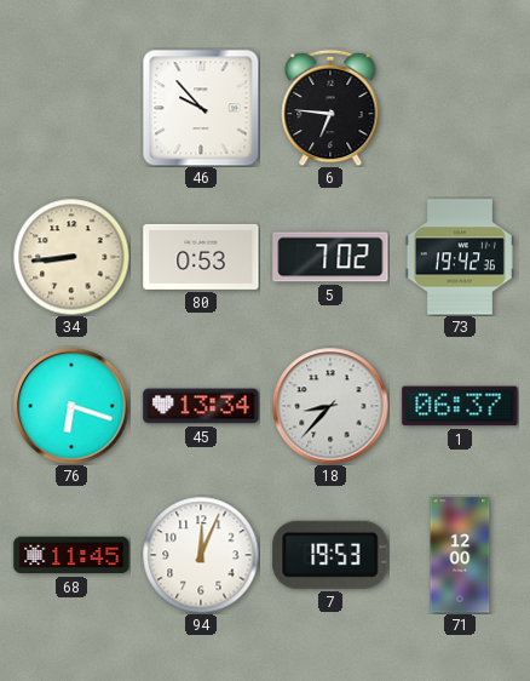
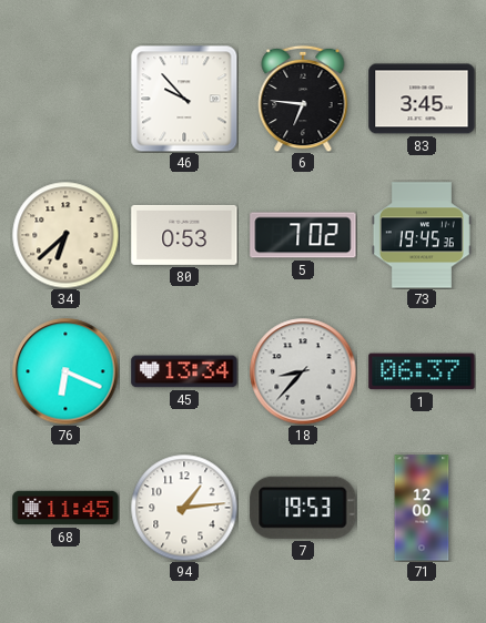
83: none -> 3:45 (422, 99)
34: 8:44 -> 6:38 (65, 235)
73: 19:42 -> 19:45 (422, 235)
76: 6:18 -> 6:19 (65, 371)
94: 12:04 -> 1:14 (184, 508)
